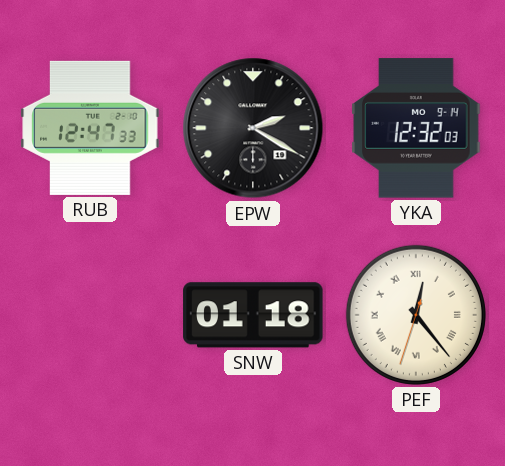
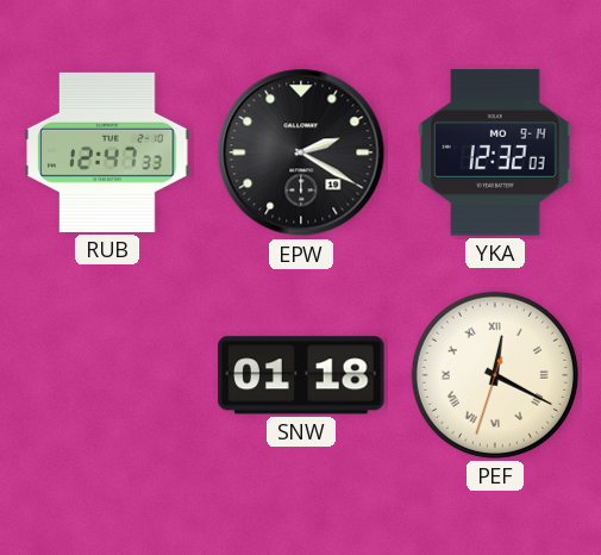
PEF: 12:23 -> 12:19 (495, 375)
